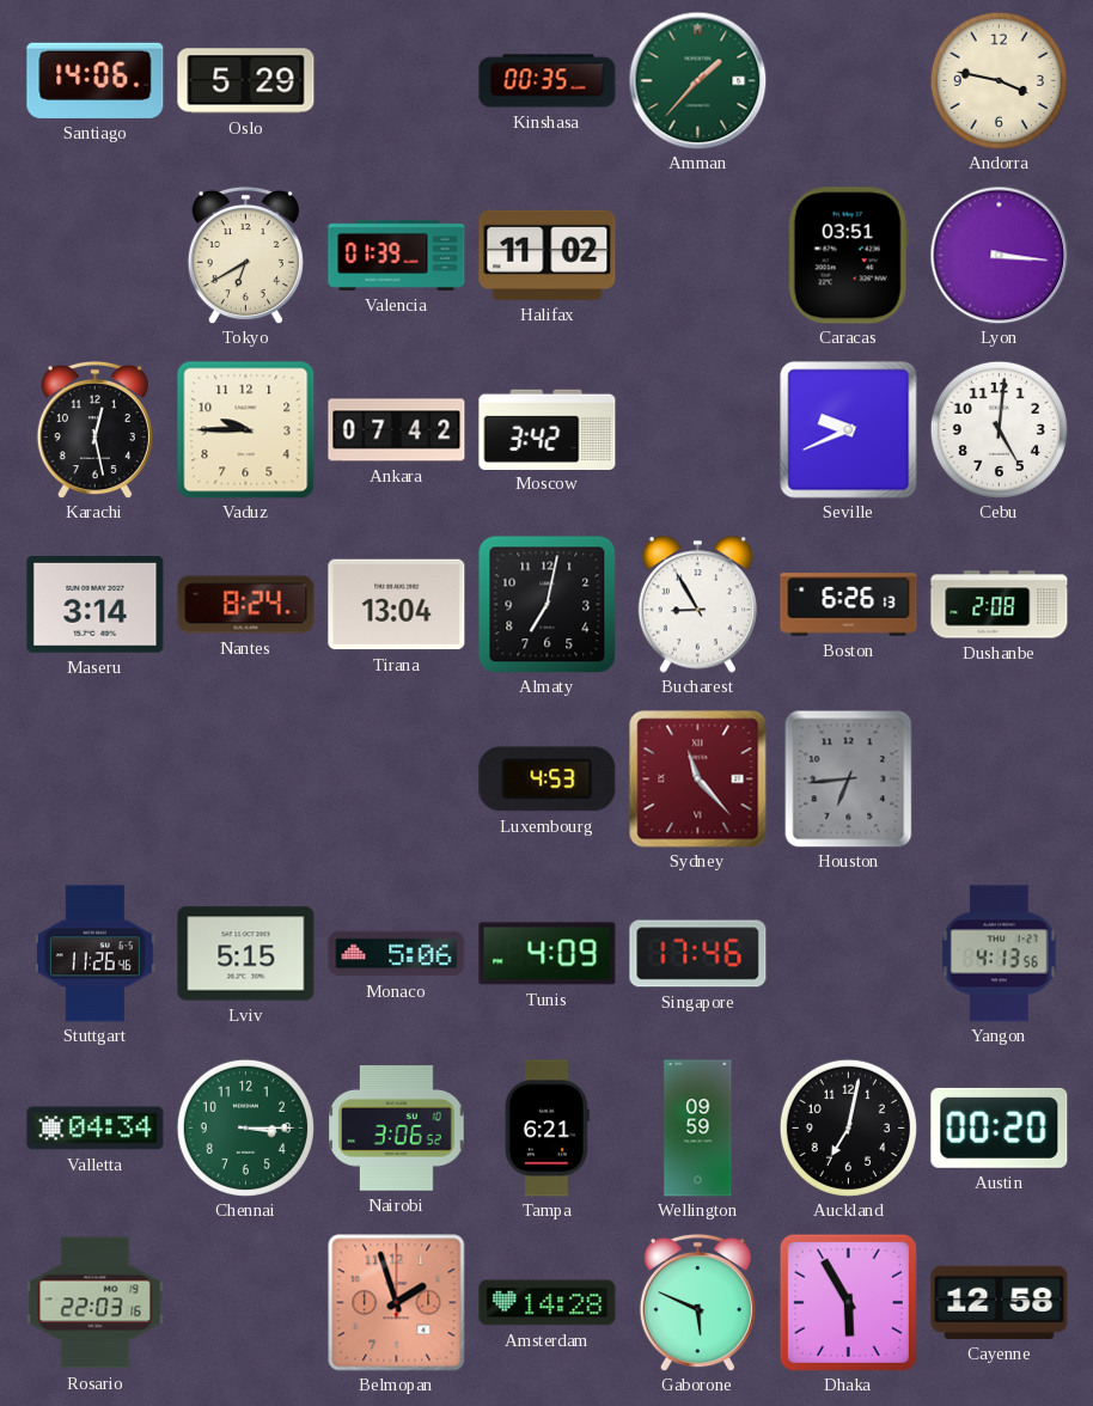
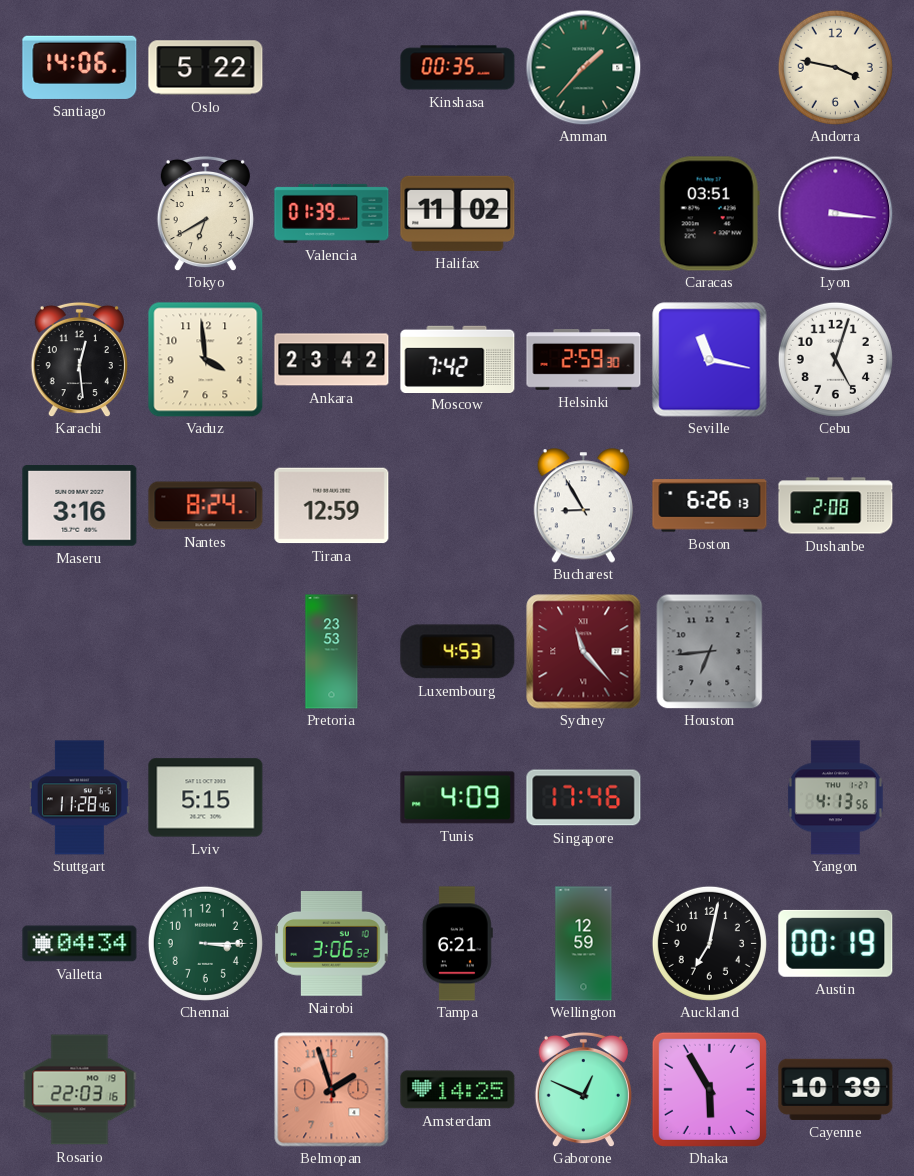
Oslo: 5:29 -> 5:22 (206, 68)
Karachi: 12:28 -> 12:29 (79, 359)
Vaduz: 9:45 -> 3:59 (206, 360)
Ankara: 07:42 -> 23:42 (332, 360)
Moscow: 3:42 -> 7:42 (458, 359)
Helsinki: none -> 2:59 (584, 360)
Seville: 9:41 -> 11:17 (710, 360)
Cebu: 5:01 -> 5:03 (835, 359)
Maseru: 3:14 -> 3:16 (80, 506)
Tirana: 13:04 -> 12:59 (332, 506)
Almaty: 7:02 -> none (546, 604)
Pretoria: none -> 23:53 (332, 652)
Stuttgart: 11:26 -> 11:28 (79, 798)
Monaco: 5:06 -> none (397, 954)
Wellington: 09:59 -> 12:59 (584, 944)
Austin: 00:20 -> 00:19 (836, 943)
Amsterdam: 14:28 -> 14:25 (458, 1090)
Gaborone: 5:49 -> 12:49 (583, 1089)
Cayenne: 12:58 -> 10:39 (836, 1089)
